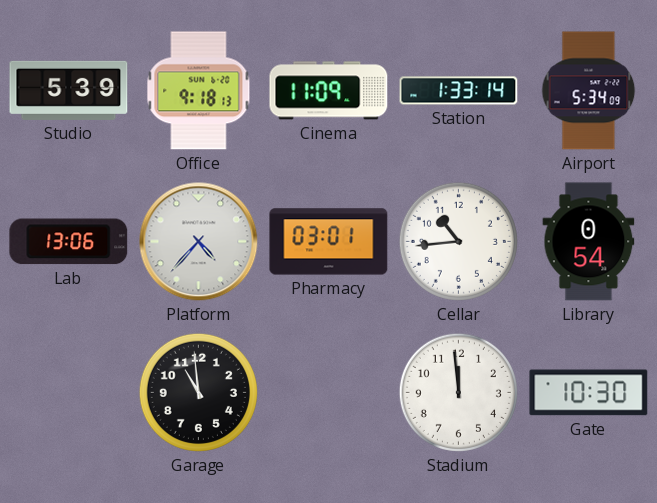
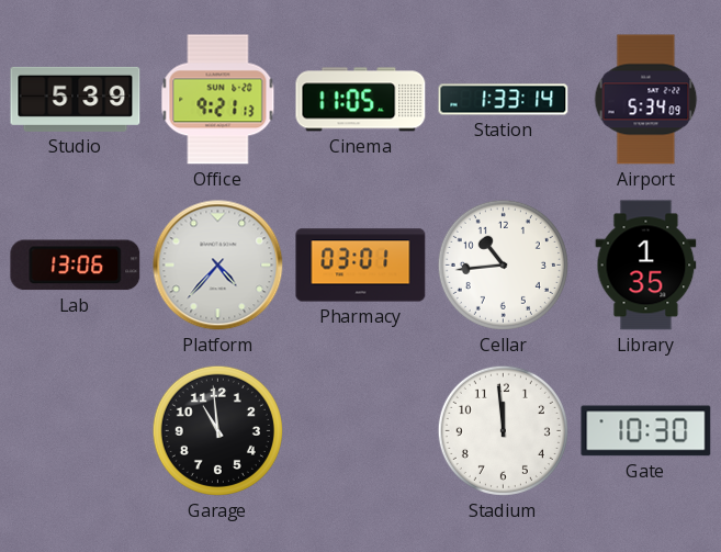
Office: 9:18 -> 9:21 (218, 100)
Cinema: 11:09 -> 11:05 (361, 100)
Library: 0:54 -> 1:35 (646, 266)
